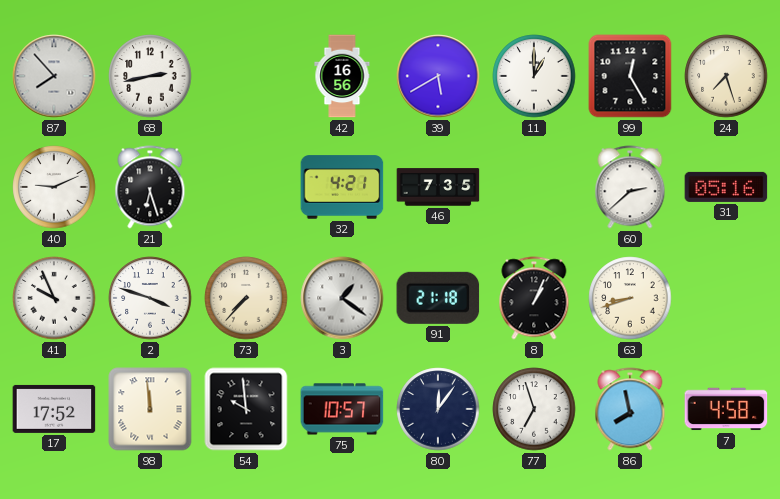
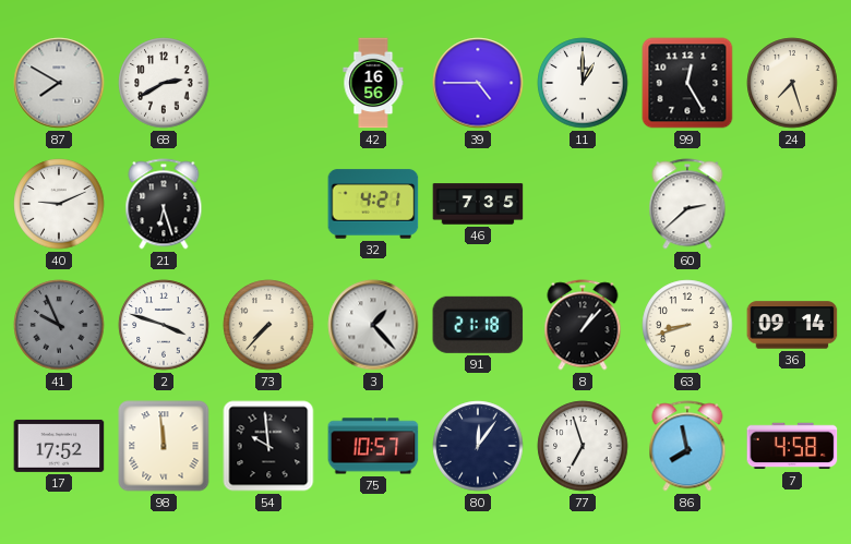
87: 7:53 -> 7:50 (59, 83)
68: 2:43 -> 2:40 (164, 83)
39: 5:40 -> 4:45 (478, 83)
31: 05:16 -> none (726, 187)
41 dial: white -> grey (59, 325)
3: 1:21 -> 1:23 (373, 325)
8: 1:04 -> 1:07 (583, 325)
36: none -> 09:14 (792, 325)
